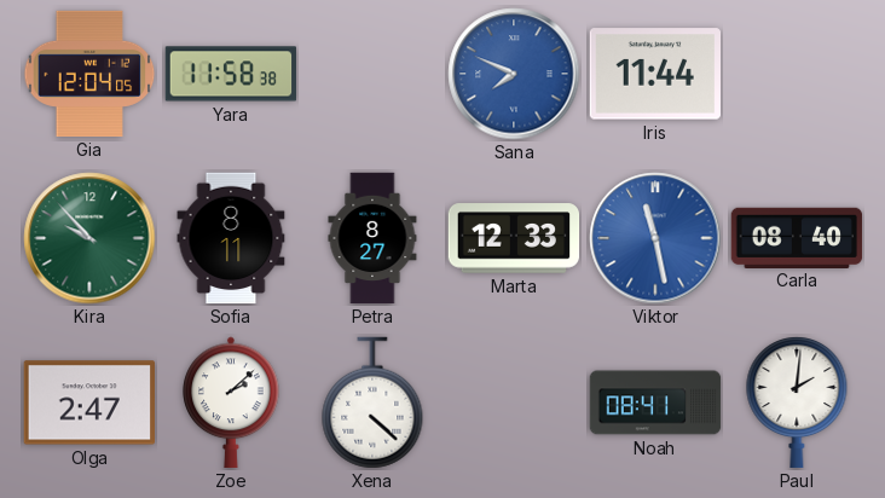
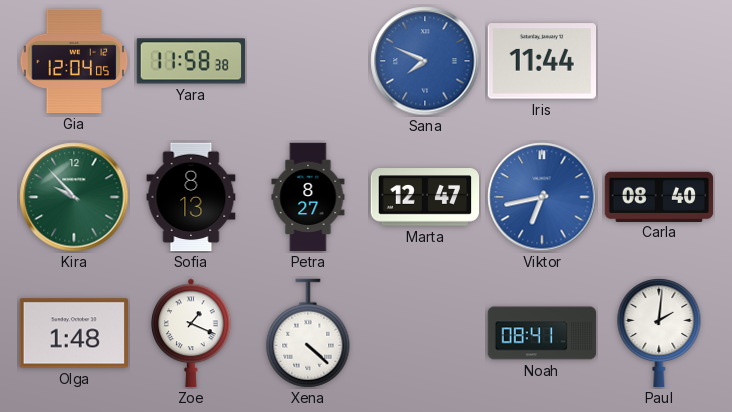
Sofia: 8:11 -> 8:13 (191, 197)
Marta: 12:33 -> 12:47 (425, 197)
Viktor: 11:28 -> 6:43 (542, 197)
Olga: 2:47 -> 1:48 (73, 333)
Zoe: 2:08 -> 1:19 (191, 333)
